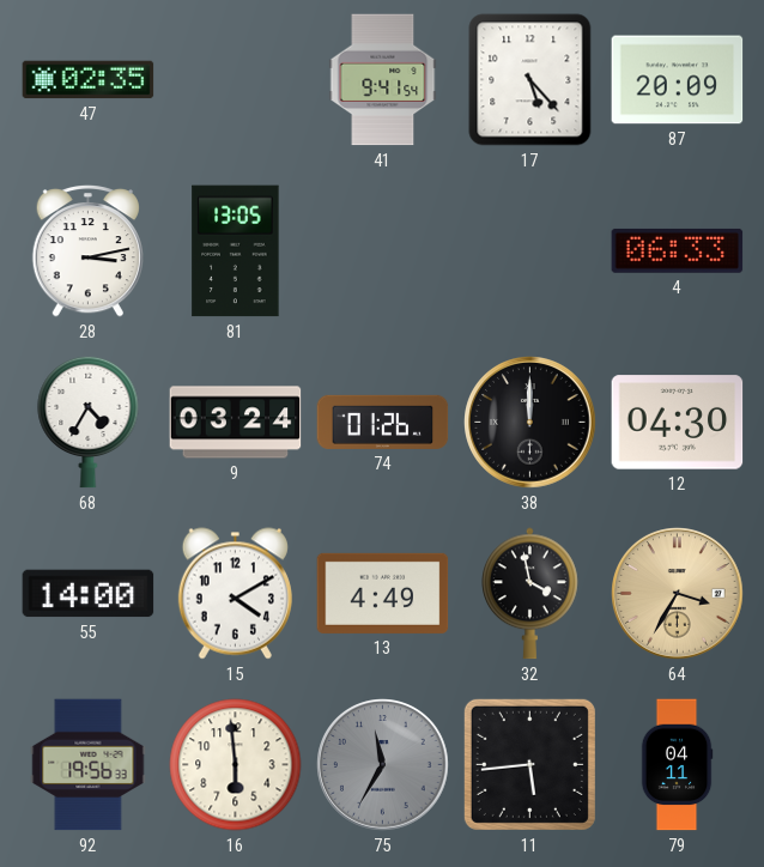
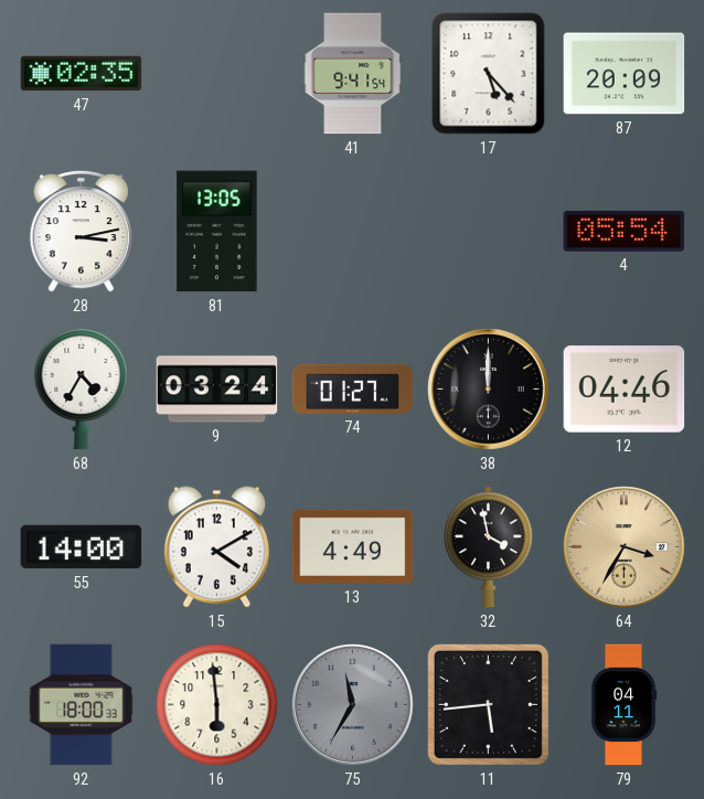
4: 06:33 -> 05:54 (625, 231)
74: 01:26 -> 01:27 (353, 388)
12: 04:30 -> 04:46 (625, 390)
92: 19:56 -> 18:00 (82, 705)
